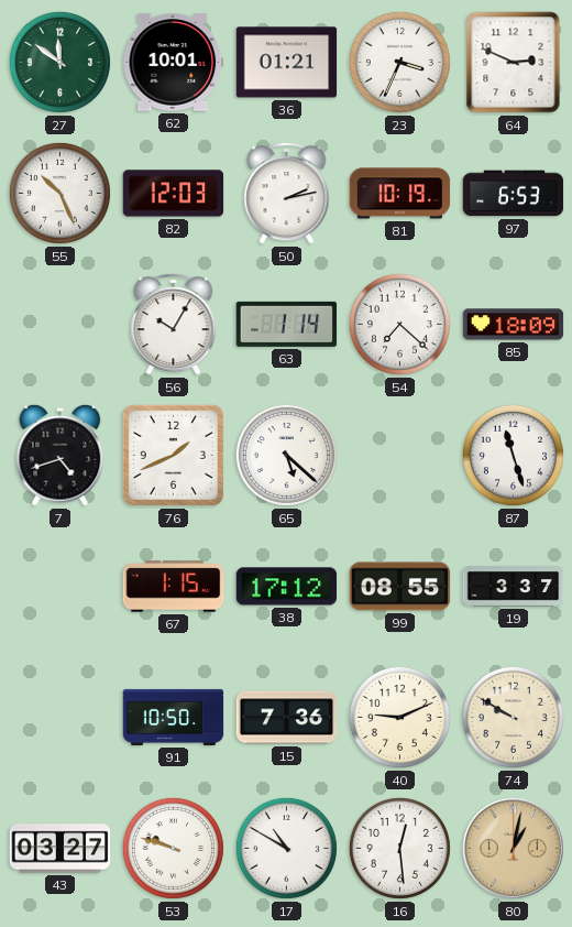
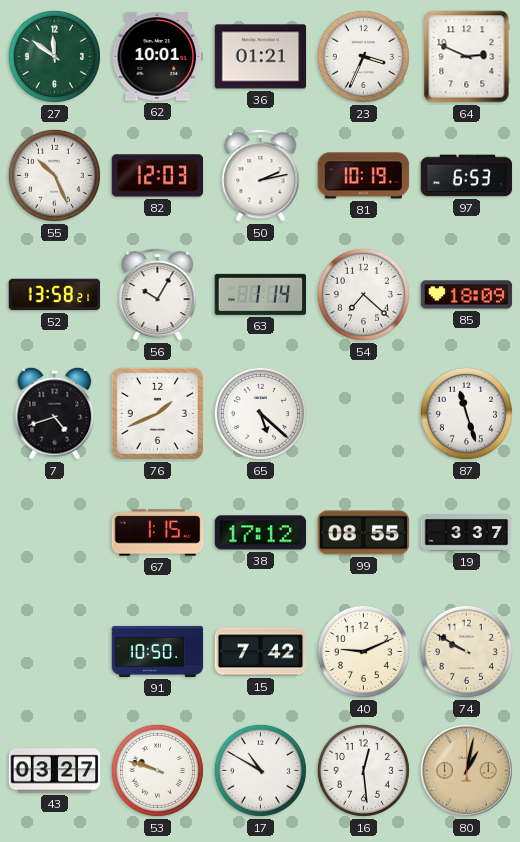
52: none -> 13:58 (55, 295)
15: 7:36 -> 7:42 (261, 652)
